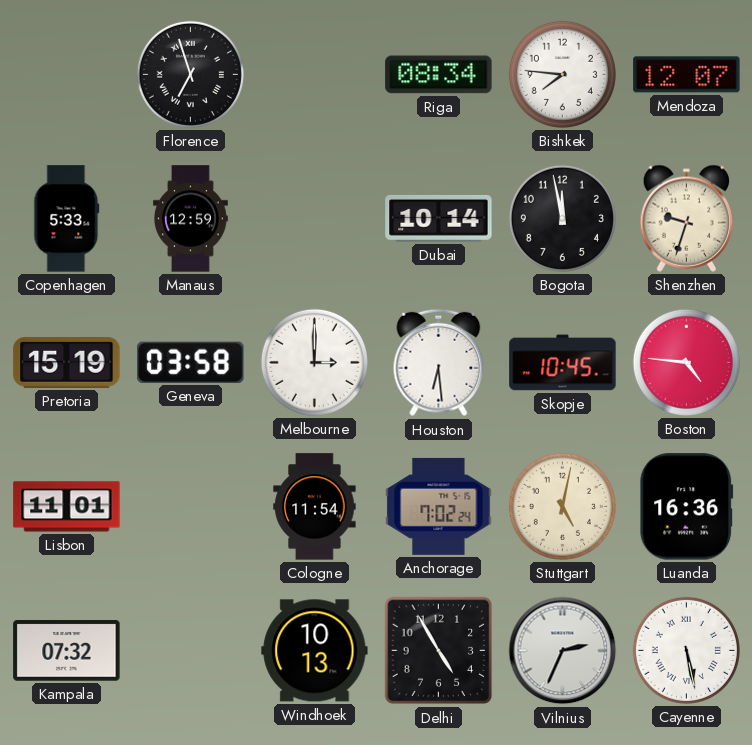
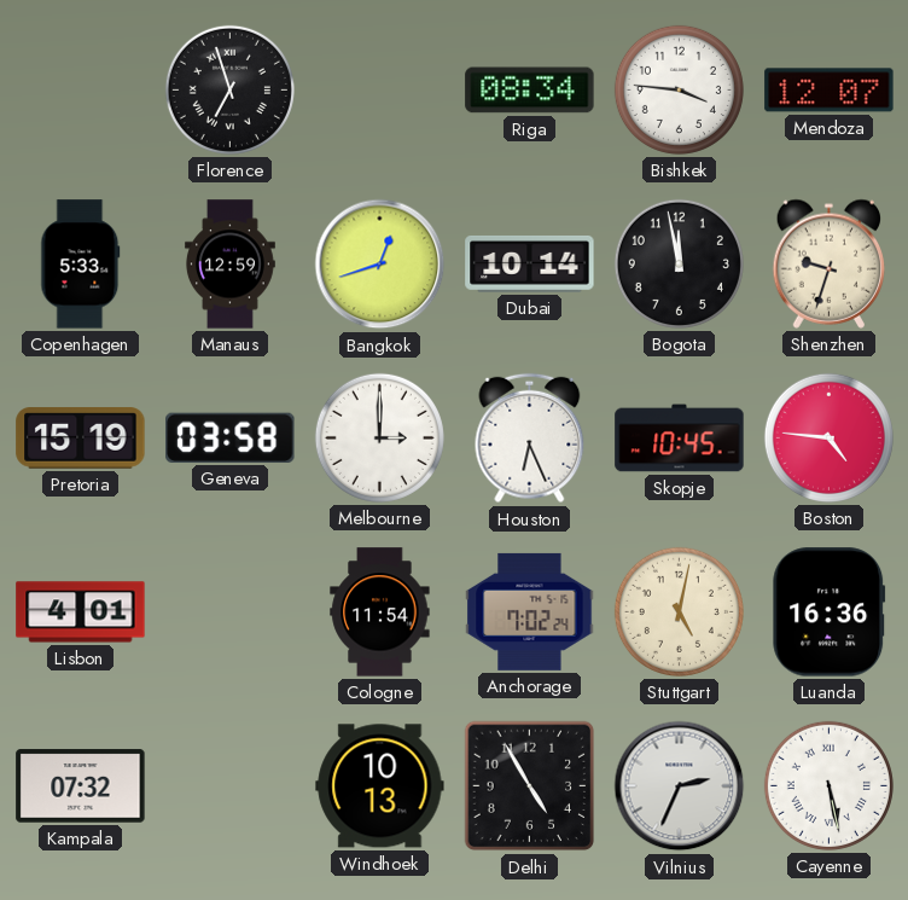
Bishkek: 7:46 -> 3:46 (679, 89)
Bangkok: none -> 12:42 (380, 265)
Houston: 6:29 -> 6:26 (530, 439)
Lisbon: 11:01 -> 4:01 (81, 612)
